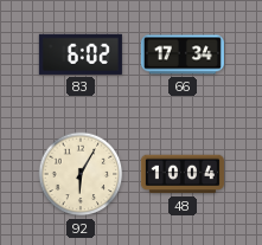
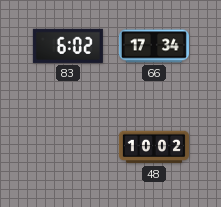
92: 6:05 -> none (81, 174)
48: 10:04 -> 10:02 (154, 147)
